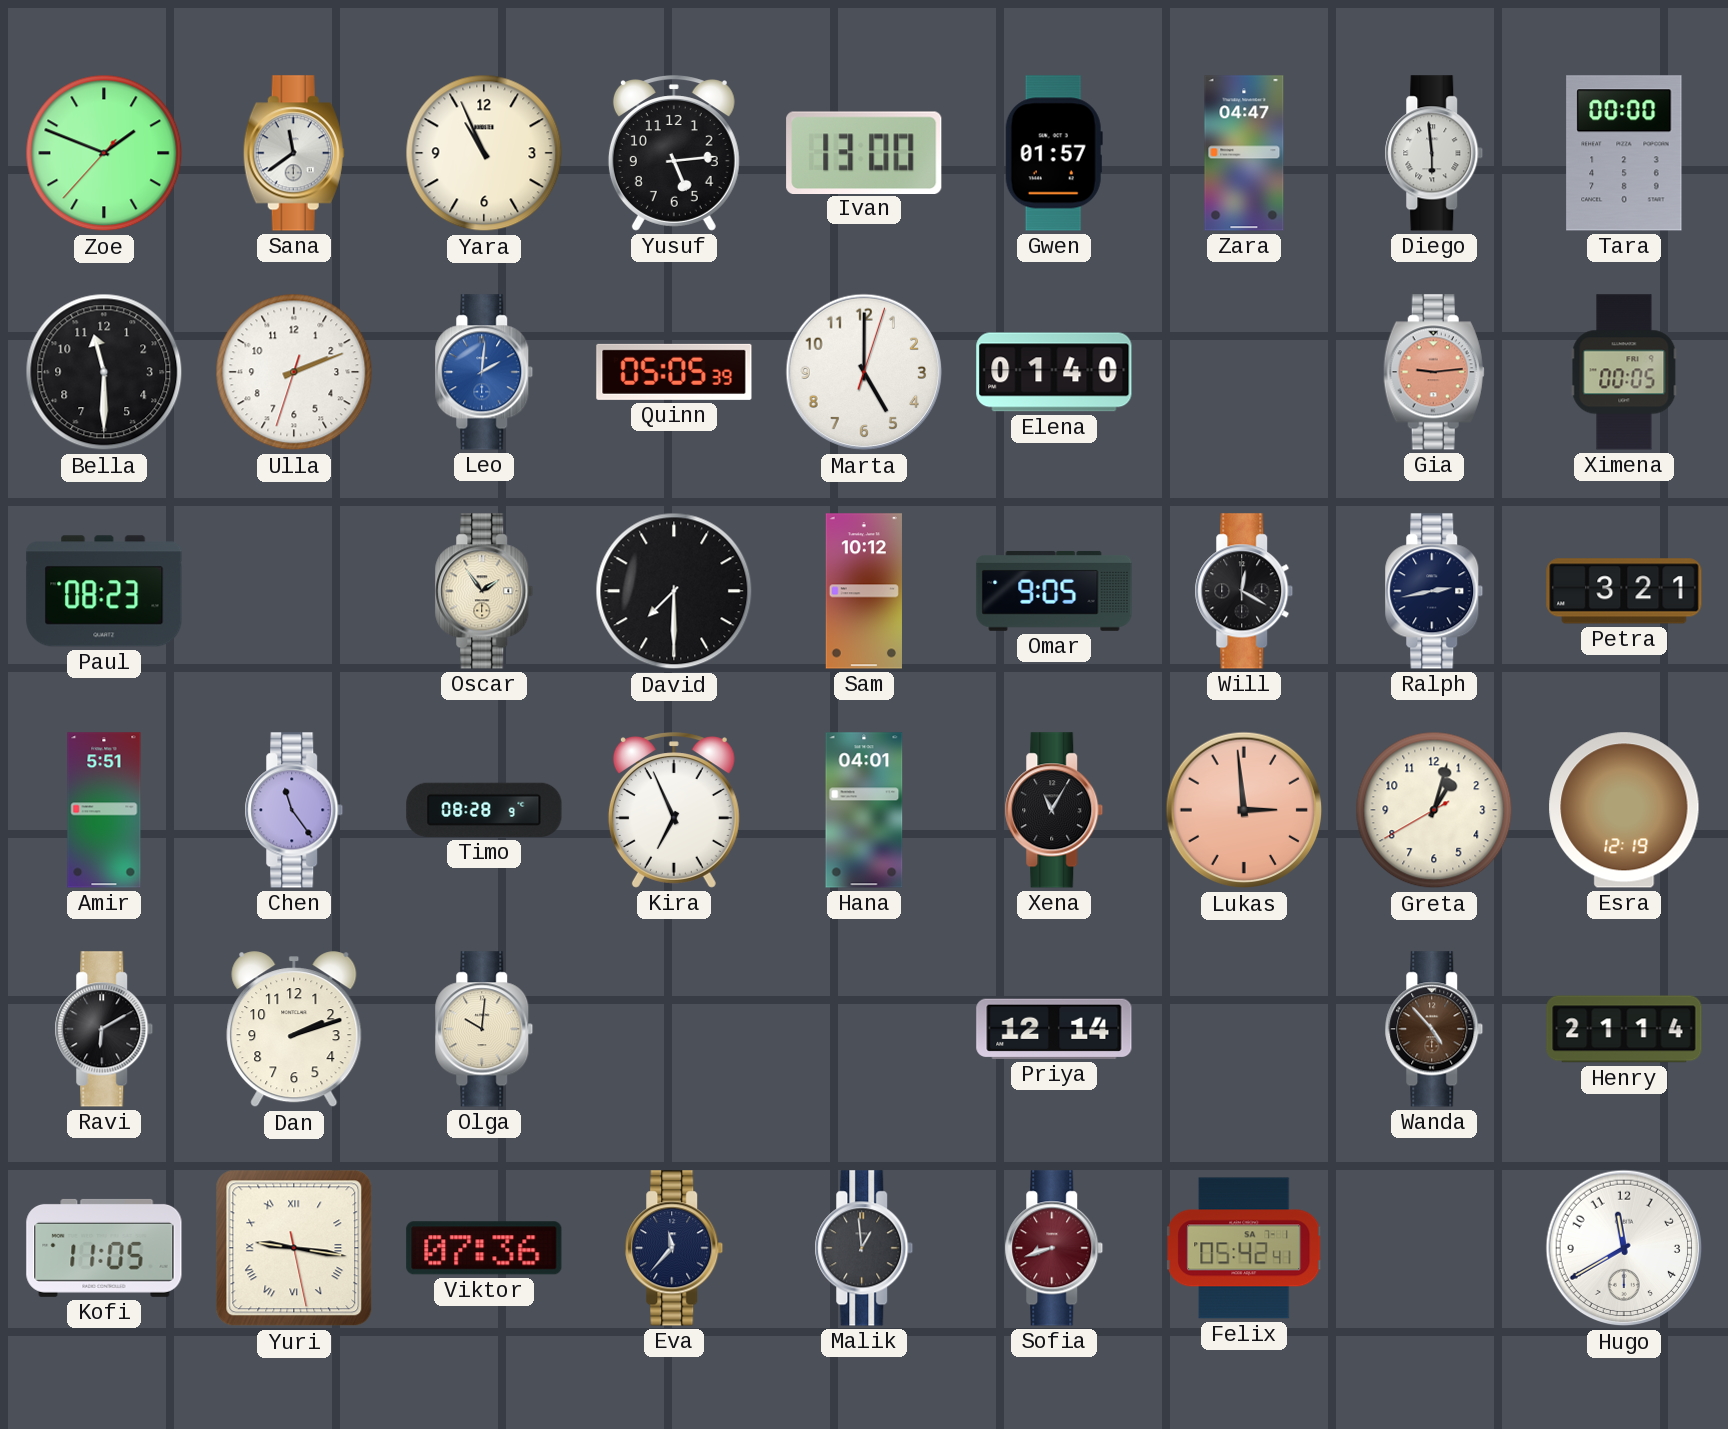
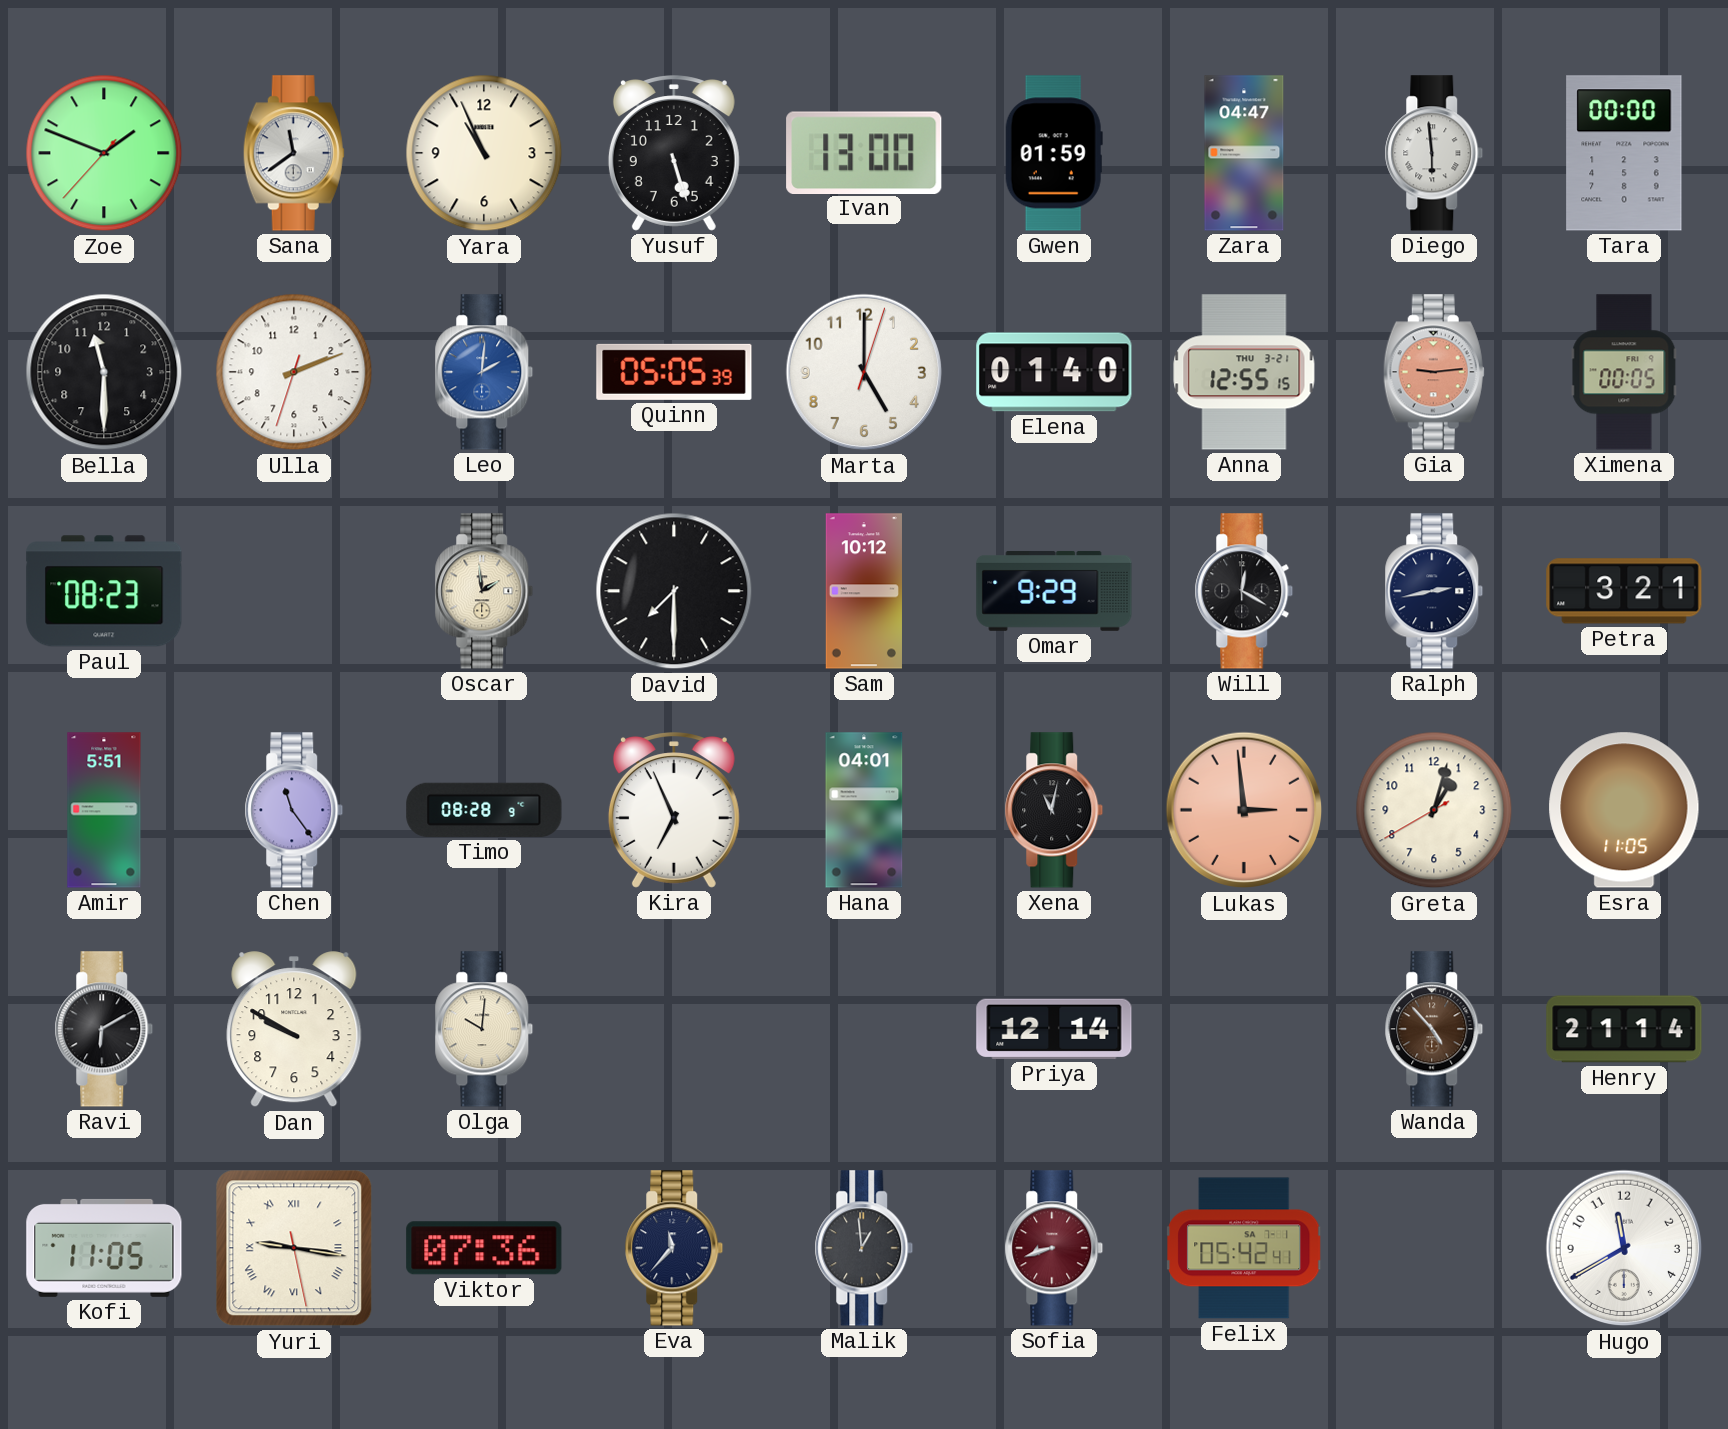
Yusuf: 5:14 -> 5:27 (674, 153)
Gwen: 01:57 -> 01:59 (1054, 153)
Anna: none -> 12:55 (1244, 372)
Oscar: 1:54 -> 1:59 (484, 591)
Omar: 9:05 -> 9:29 (1054, 591)
Xena: 11:05 -> 11:02 (1054, 810)
Esra: 12:19 -> 11:05 (1624, 810)
Dan: 2:12 -> 9:50 (294, 1030)
